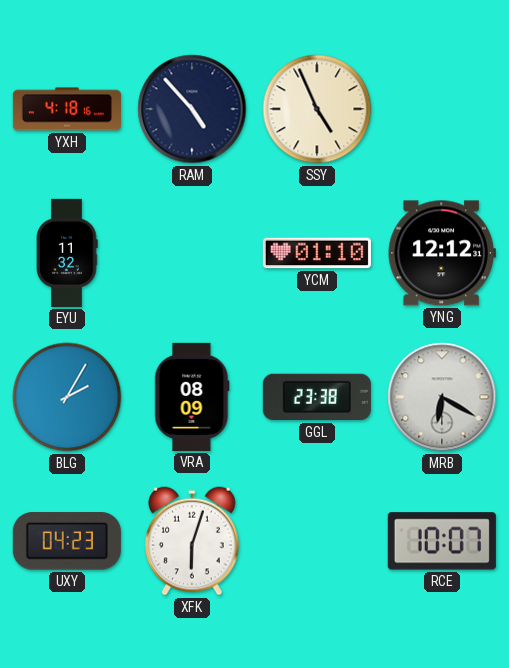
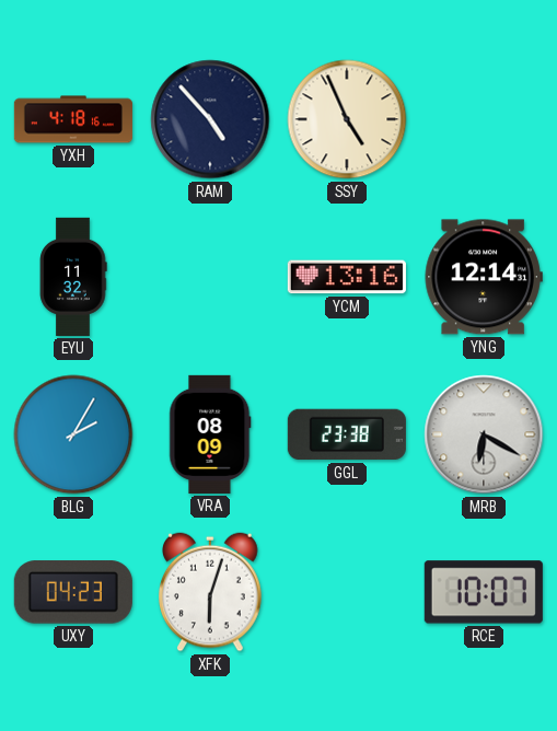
YCM: 01:10 -> 13:16 (347, 277)
YNG: 12:12 -> 12:14 (484, 277)
